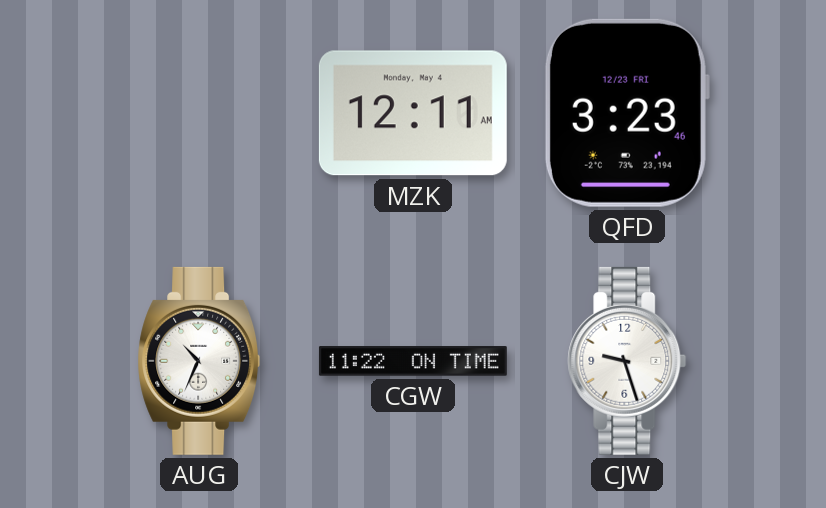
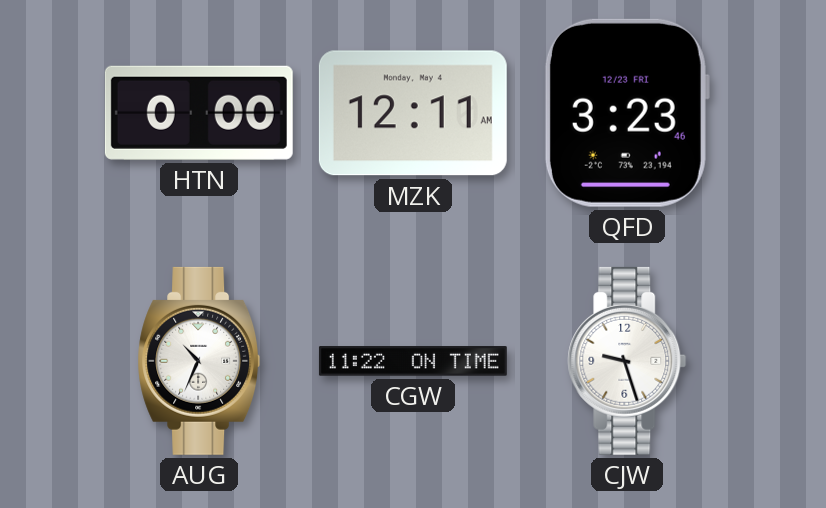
HTN: none -> 0:00 (199, 113)
